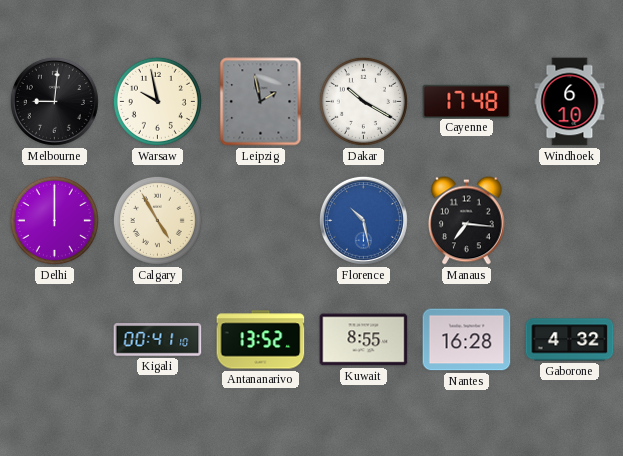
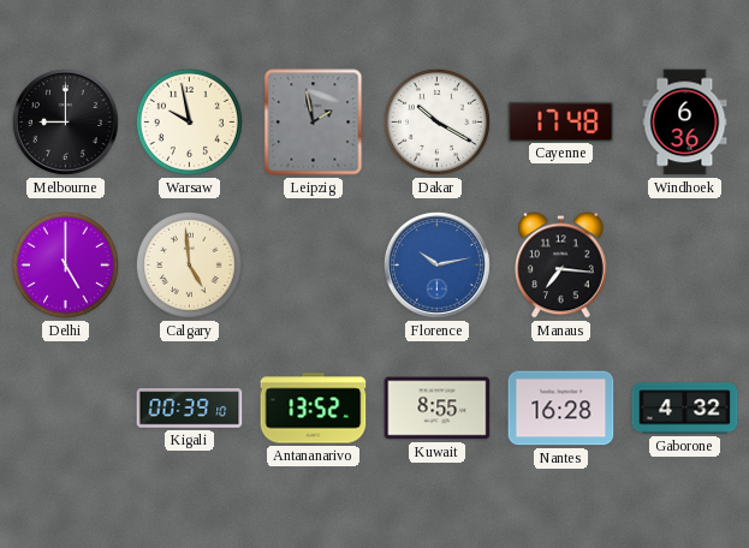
Melbourne: 9:01 -> 9:00 (65, 121)
Windhoek: 6:10 -> 6:36 (685, 123)
Delhi: 12:00 -> 5:00 (65, 264)
Calgary: 4:55 -> 4:59 (189, 264)
Florence: 10:28 -> 10:13 (436, 264)
Kigali: 00:41 -> 00:39 (190, 409)
